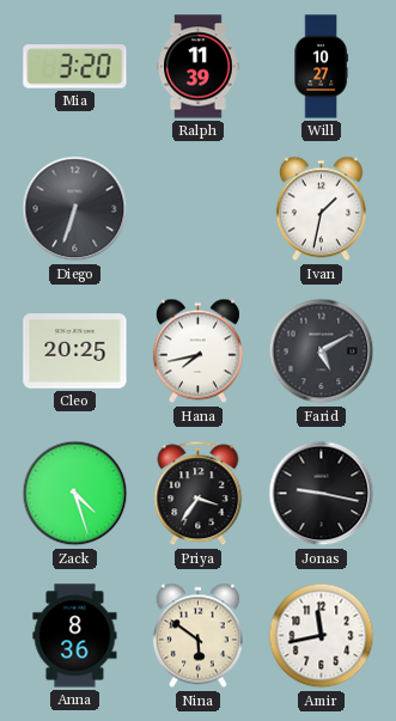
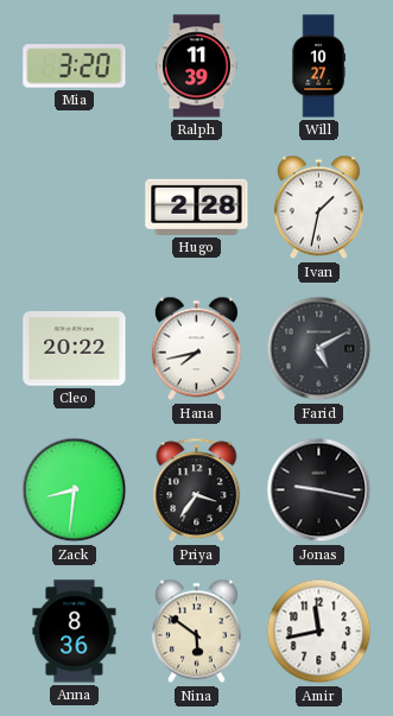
Diego: 6:33 -> none (75, 209)
Hugo: none -> 2:28 (197, 207)
Cleo: 20:25 -> 20:22 (75, 349)
Zack: 4:27 -> 8:31 (75, 490)
